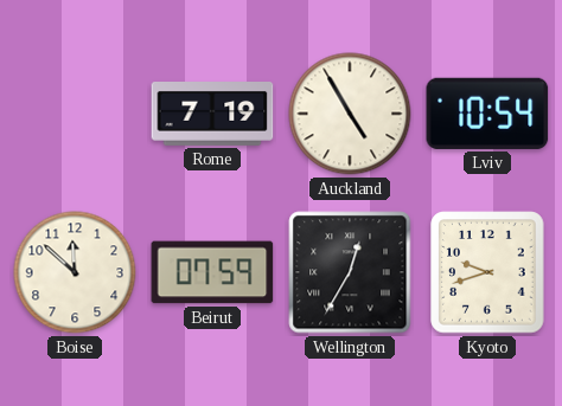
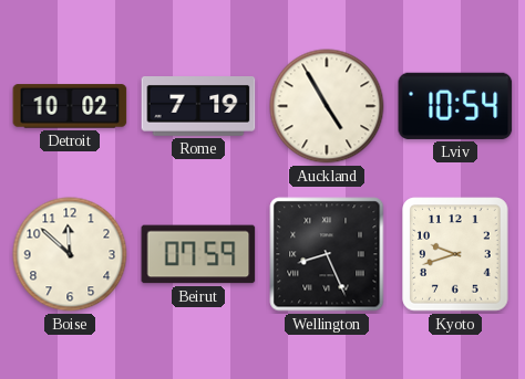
Detroit: none -> 10:02 (70, 106)
Wellington: 12:35 -> 8:26 (327, 254)
